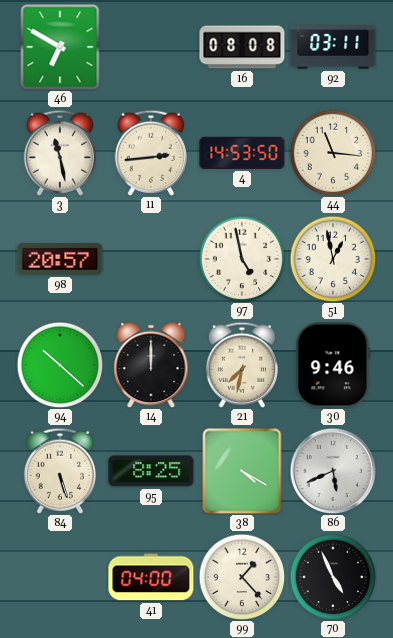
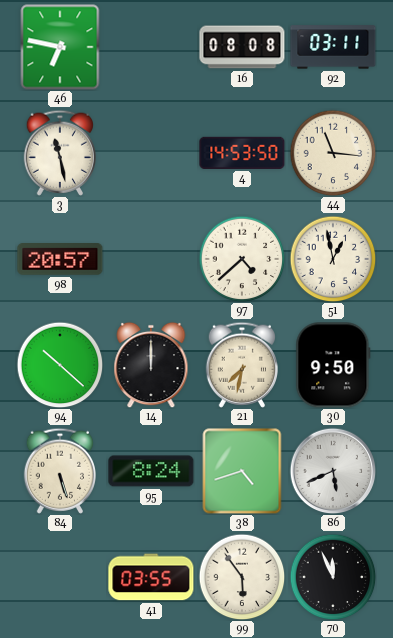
46: 6:50 -> 6:47 (60, 47)
11: 2:44 -> none (150, 153)
97: 4:58 -> 4:38 (242, 259)
30: 9:46 -> 9:50 (333, 365)
95: 8:25 -> 8:24 (151, 471)
38: 4:20 -> 4:42 (242, 471)
41: 04:00 -> 03:55 (151, 577)
99: 1:23 -> 5:54 (242, 577)
70: 4:56 -> 11:56 (333, 577)
